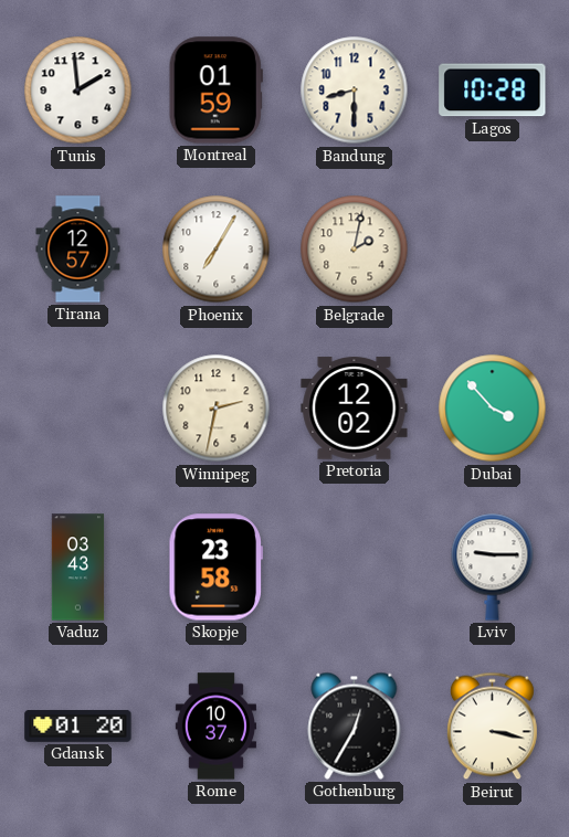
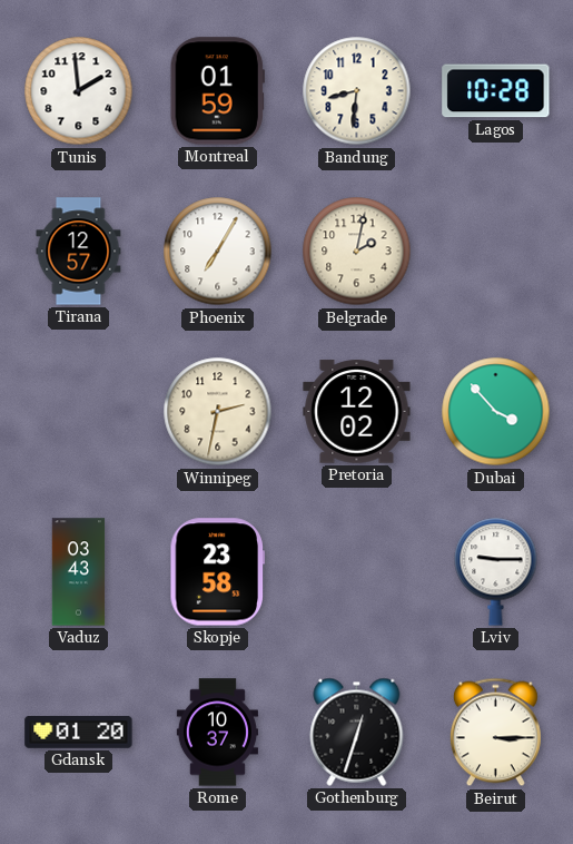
Bandung: 8:30 -> 8:31 (357, 91)
Gothenburg: 12:35 -> 12:33 (357, 732)
Beirut: 3:17 -> 3:15 (495, 733)
